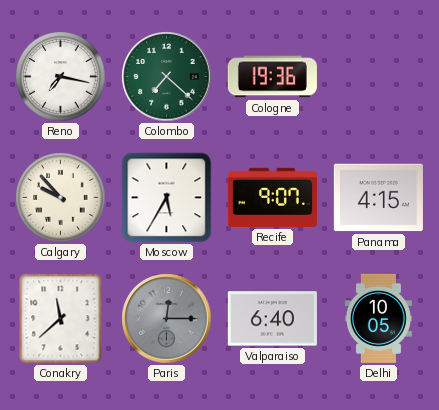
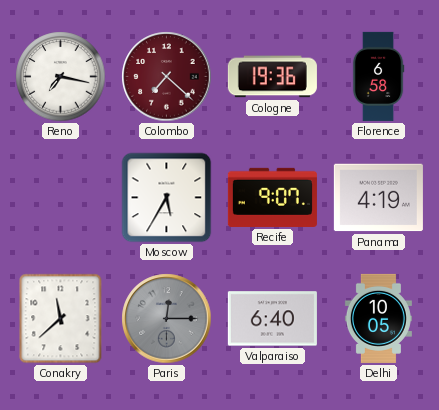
Colombo dial: green -> burgundy (167, 77)
Florence: none -> 6:58 (378, 76)
Calgary: 9:53 -> none (61, 198)
Panama: 4:15 -> 4:19 (378, 198)
